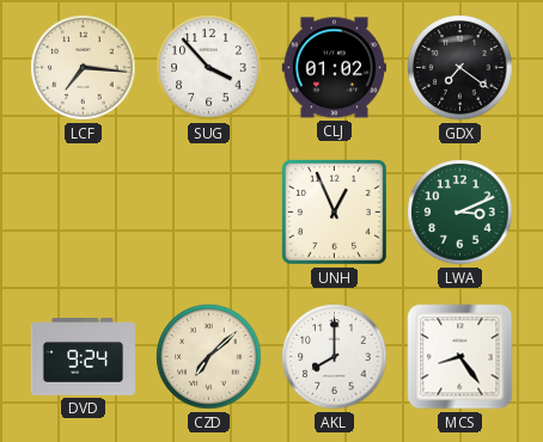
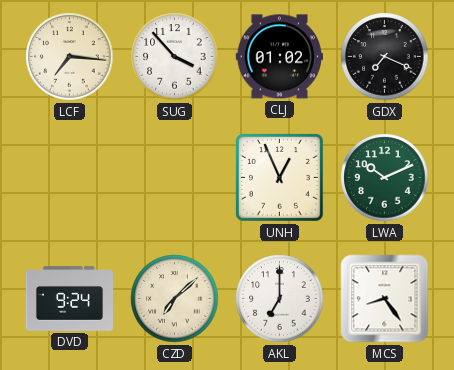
GDX: 7:21 -> 7:19 (385, 57)
LWA: 3:11 -> 10:11 (385, 178)
AKL: 8:00 -> 7:00 (280, 299)
